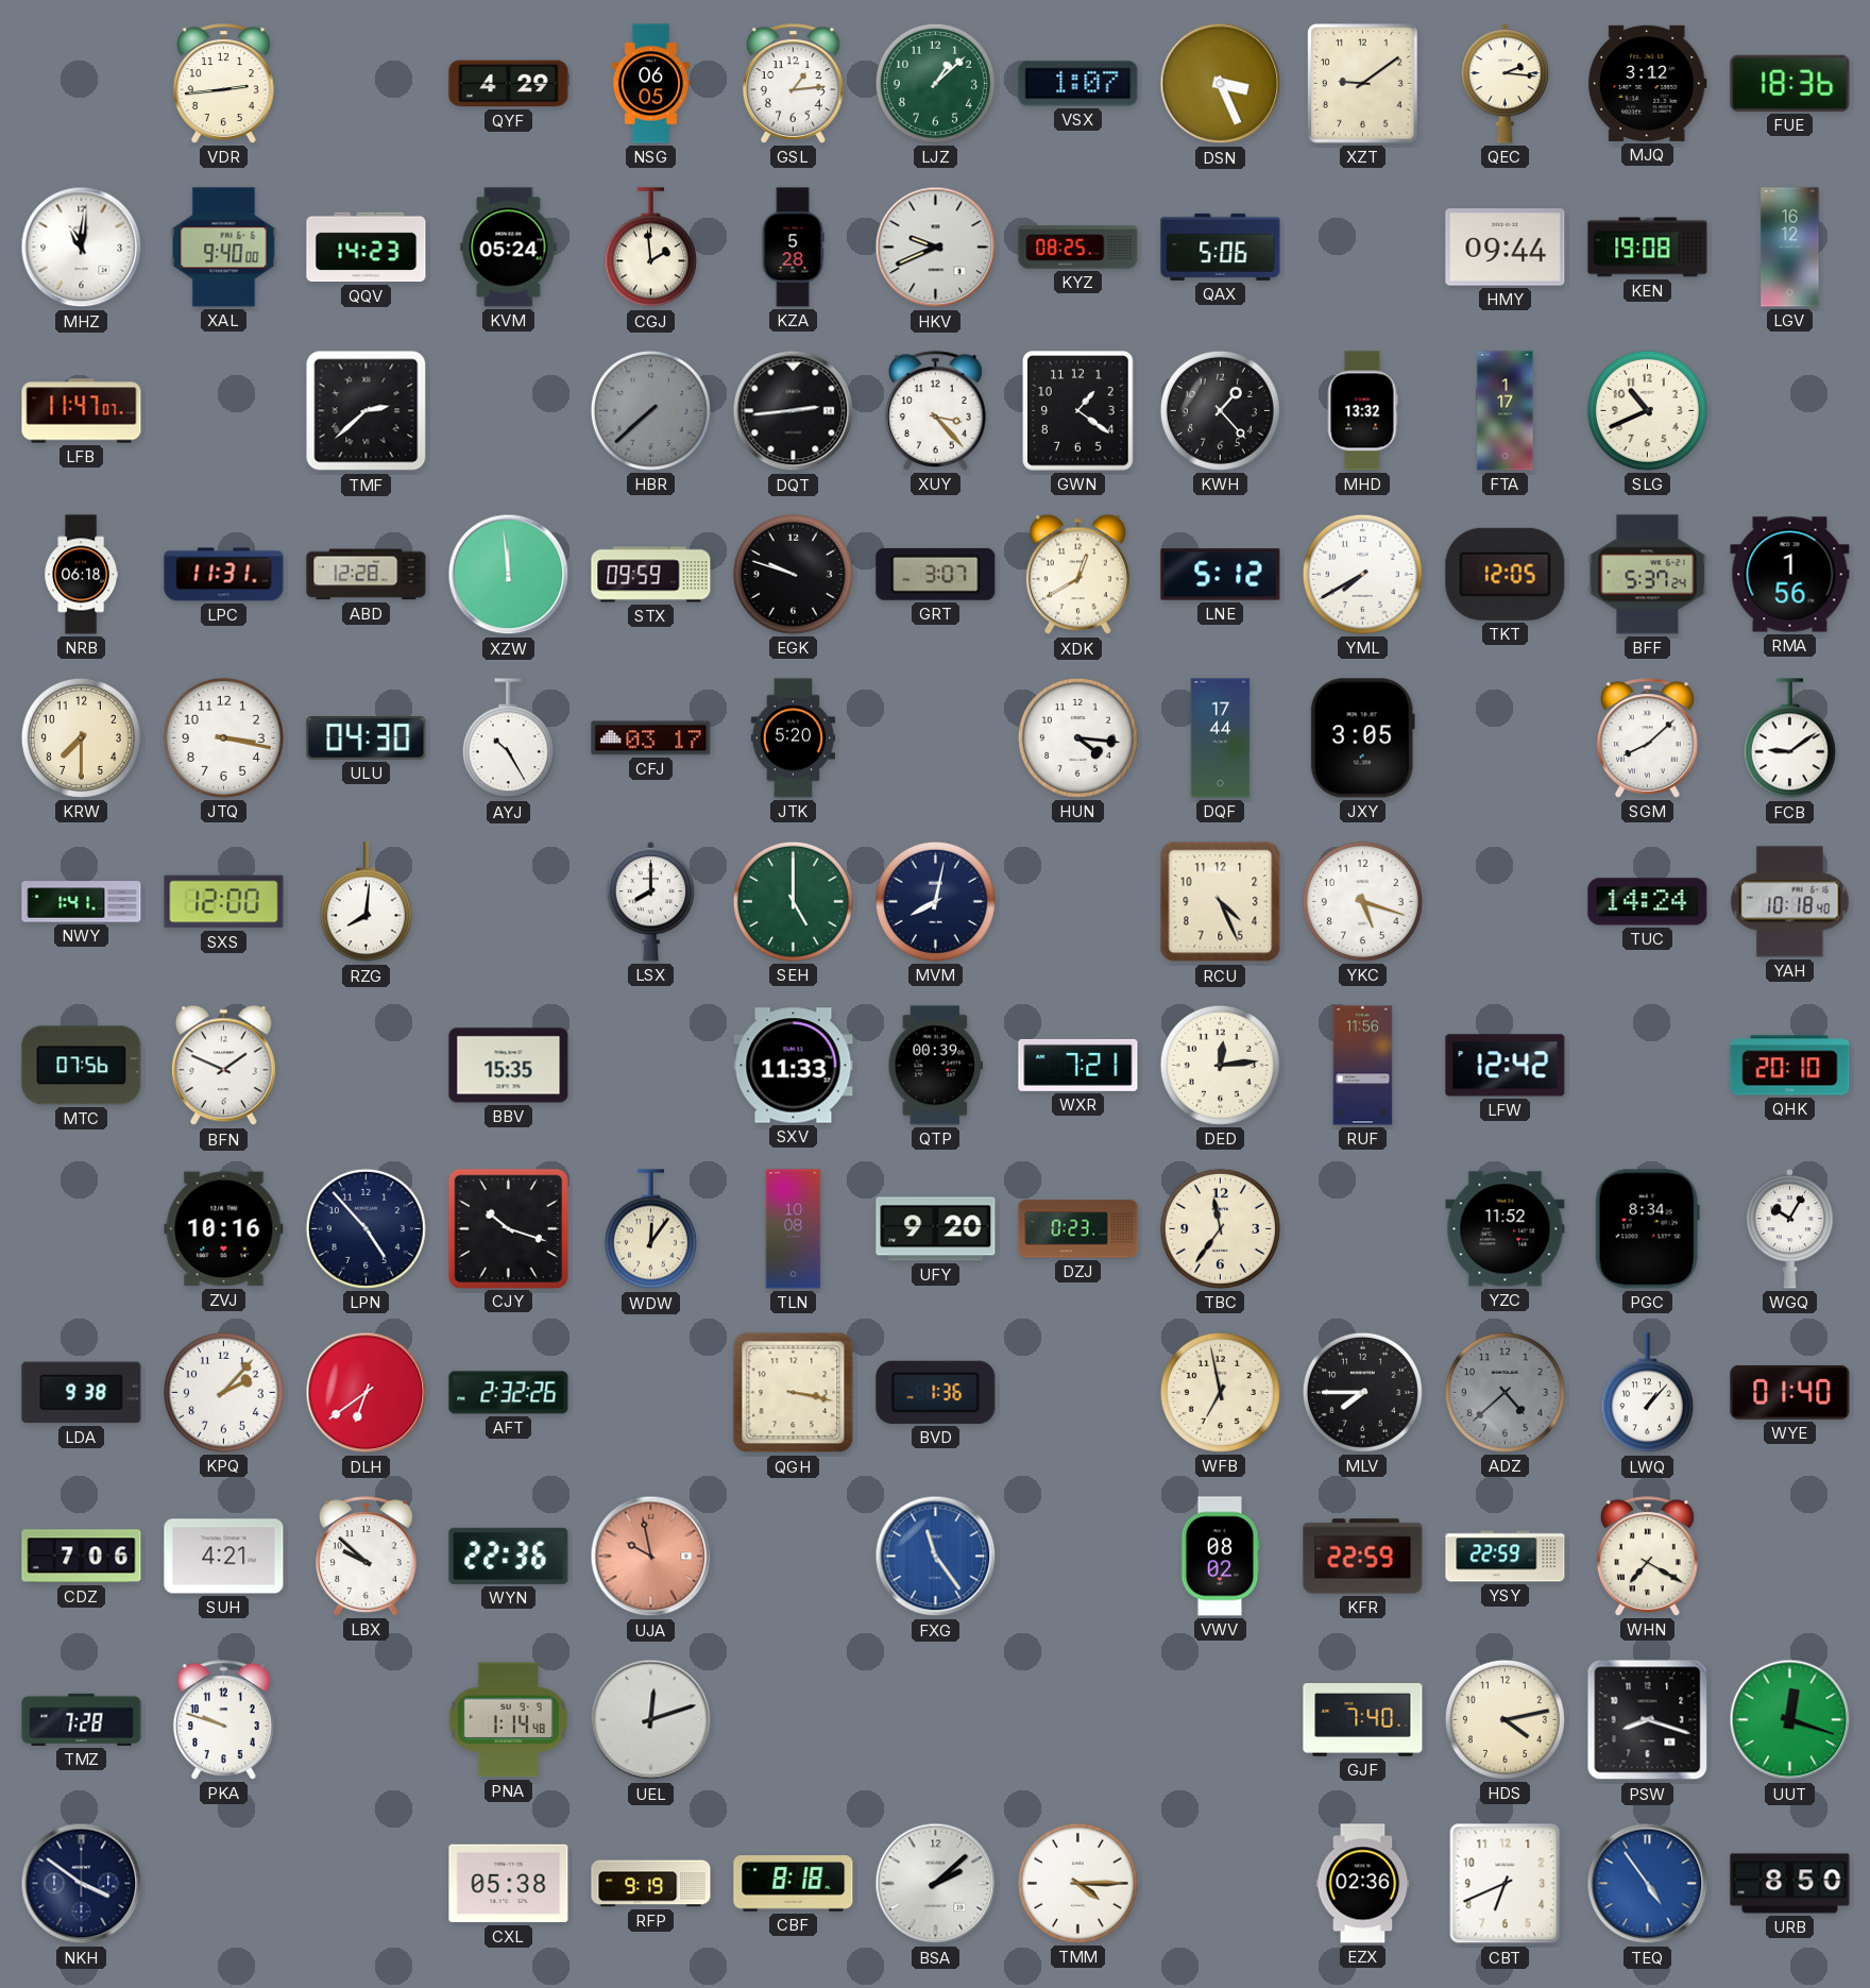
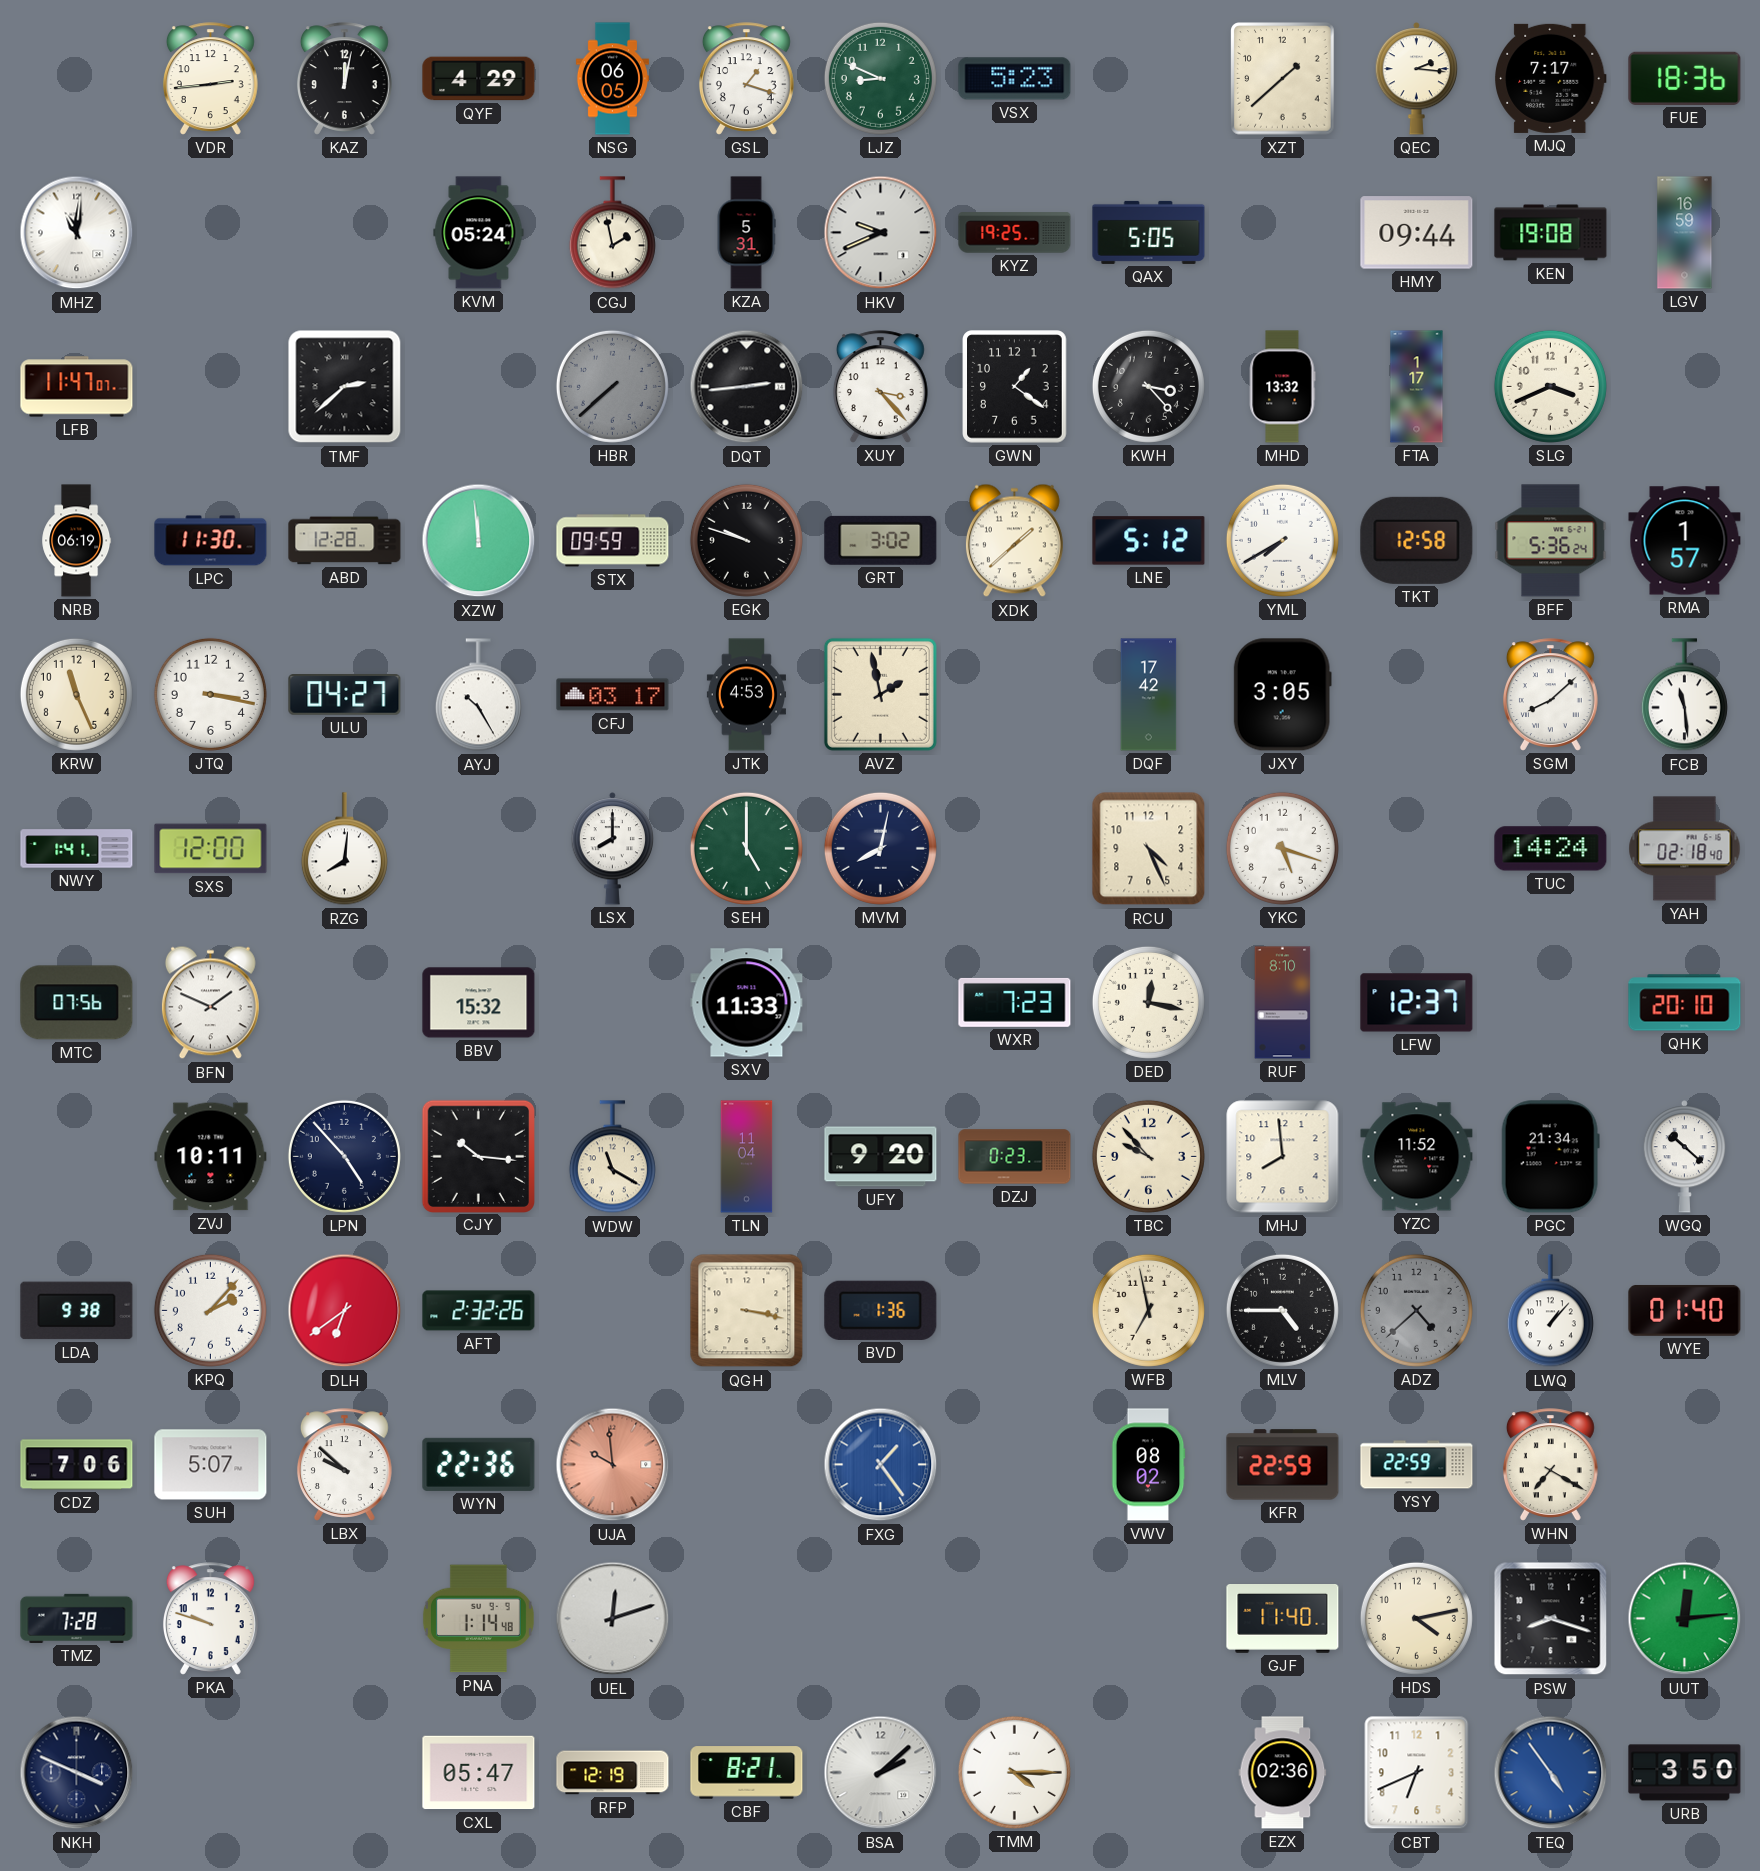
KAZ: none -> 12:02 (344, 79)
GSL: 1:14 -> 1:18 (746, 79)
LJZ: 1:08 -> 8:49 (880, 78)
VSX: 1:07 -> 5:23 (1015, 79)
DSN: 3:26 -> none (1221, 84)
XZT: 9:09 -> 1:38 (1283, 79)
MJQ: 3:12 -> 7:17 (1551, 78)
XAL: 9:40 -> none (224, 248)
QQV: 14:23 -> none (367, 248)
CGJ: 1:59 -> 1:58 (612, 233)
KZA: 5:28 -> 5:31 (746, 233)
KYZ: 08:25 -> 19:25 (1015, 233)
QAX: 5:06 -> 5:05 (1149, 232)
LGV: 16:12 -> 16:59 (1685, 233)
KWH: 1:23 -> 3:23 (1148, 386)
SLG: 10:41 -> 3:41 (1550, 386)
NRB: 06:18 -> 06:19 (77, 541)
LPC: 11:31 -> 11:30 (211, 541)
GRT: 3:07 -> 3:02 (881, 540)
XDK: 12:40 -> 1:38 (1014, 541)
TKT: 12:05 -> 12:58 (1417, 540)
BFF: 5:37 -> 5:36 (1551, 541)
RMA: 1:56 -> 1:57 (1685, 541)
KRW: 7:30 -> 11:26 (76, 694)
ULU: 04:30 -> 04:27 (345, 695)
JTK: 5:20 -> 4:53 (746, 695)
AVZ: none -> 1:58 (880, 694)
HUN: 4:16 -> none (1077, 737)
DQF: 17:44 -> 17:42 (1149, 695)
FCB: 9:09 -> 11:29 (1684, 695)
YAH: 10:18 -> 02:18 (1685, 849)
BBV: 15:35 -> 15:32 (479, 1003)
QTP: 00:39 -> none (935, 1066)
WXR: 7:21 -> 7:23 (1015, 1002)
DED: 12:14 -> 12:17 (1148, 1002)
RUF: 11:56 -> 8:10 (1283, 1003)
LFW: 12:42 -> 12:37 (1417, 1003)
ZVJ: 10:16 -> 10:11 (211, 1157)
CJY: 10:18 -> 10:16 (478, 1156)
WDW: 12:06 -> 11:20 (612, 1157)
TLN: 10:08 -> 11:04 (747, 1157)
TBC: 11:36 -> 9:53 (1148, 1156)
MHJ: none -> 7:59 (1283, 1157)
PGC: 8:34 -> 21:34 (1550, 1157)
WGQ: 10:05 -> 10:22 (1685, 1157)
MLV: 7:45 -> 4:45 (1282, 1310)
SUH: 4:21 -> 5:07 (211, 1465)
UJA: 9:58 -> 9:59 (613, 1465)
FXG: 11:24 -> 1:24 (881, 1465)
GJF: 7:40 -> 11:40 (1283, 1619)
UUT: 12:18 -> 12:14 (1685, 1619)
NKH: 3:51 -> 3:49 (77, 1773)
CXL: 05:38 -> 05:47 (479, 1773)
RFP: 9:19 -> 12:19 (613, 1773)
CBF: 8:18 -> 8:21 (747, 1773)
URB: 8:50 -> 3:50 (1685, 1773)
